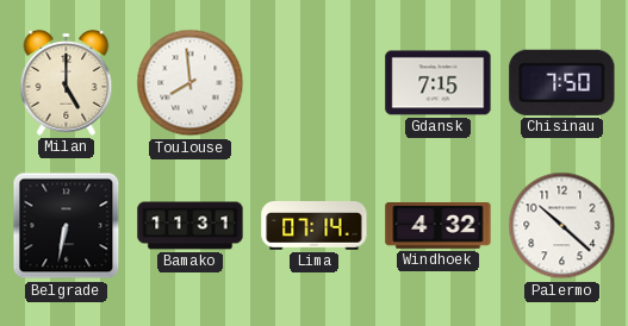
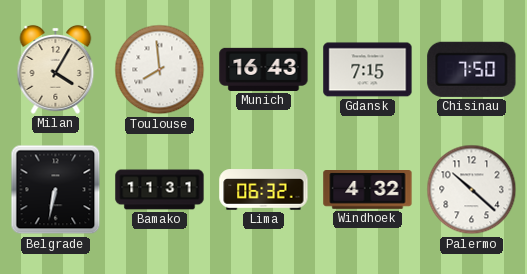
Milan: 5:00 -> 4:05 (56, 70)
Munich: none -> 16:43 (264, 69)
Lima: 07:14 -> 06:32 (264, 190)
